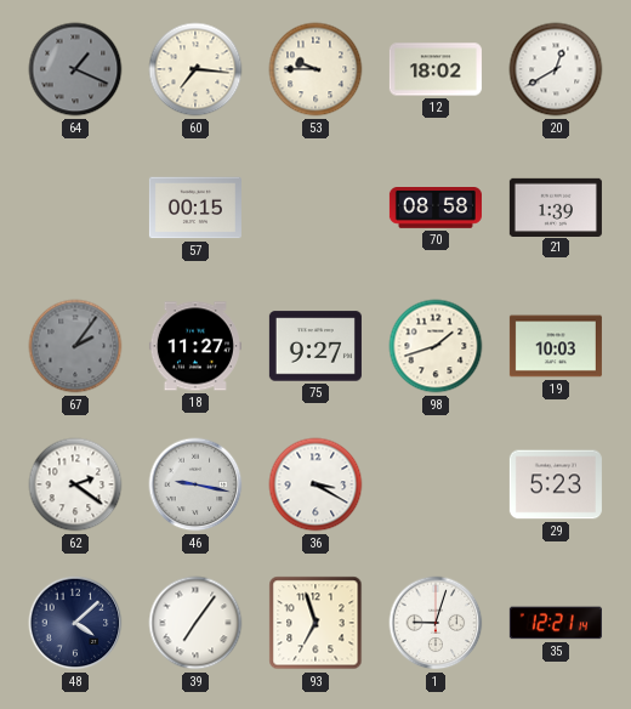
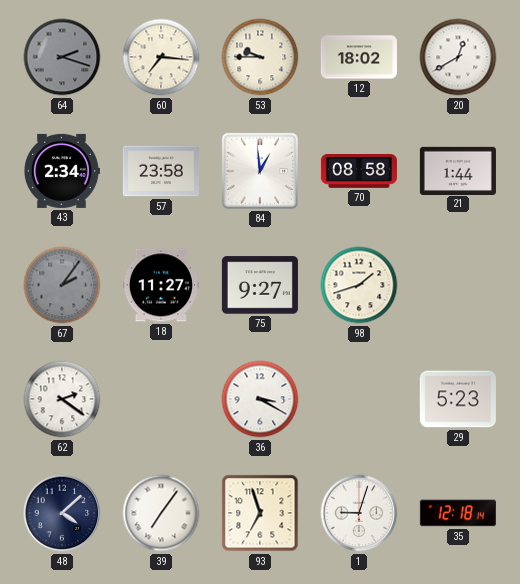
64: 1:19 -> 2:18 (62, 57)
43: none -> 2:34 (61, 171)
57: 00:15 -> 23:58 (161, 171)
84: none -> 12:59 (260, 171)
21: 1:39 -> 1:44 (458, 170)
19: 10:03 -> none (556, 346)
46: 9:17 -> none (195, 484)
35: 12:21 -> 12:18 (458, 513)
